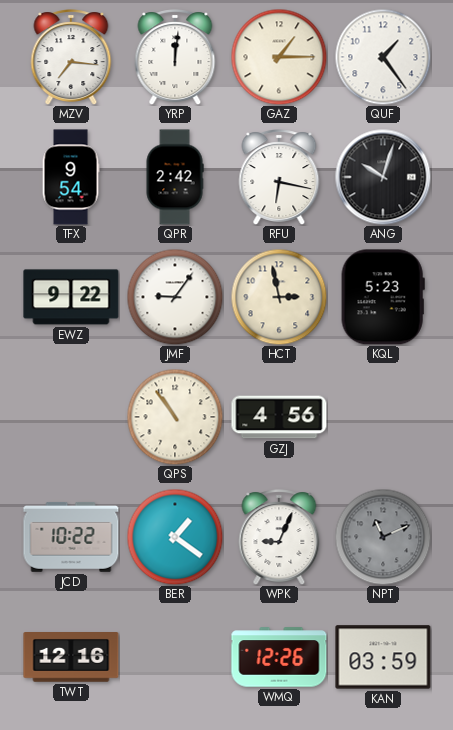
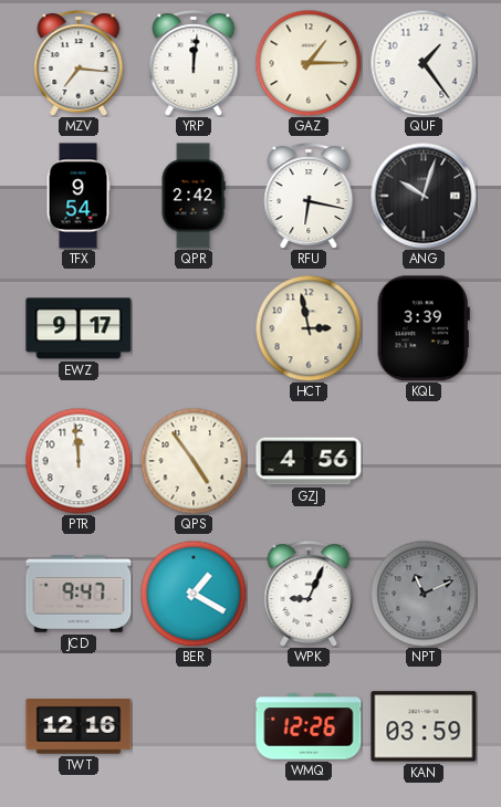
EWZ: 9:22 -> 9:17 (79, 328)
JMF: 9:06 -> none (175, 297)
KQL: 5:23 -> 3:39 (424, 328)
PTR: none -> 11:59 (79, 461)
QPS: 10:54 -> 4:54 (194, 461)
JCD: 10:22 -> 9:47 (79, 595)
BER: 1:21 -> 1:20 (194, 594)
